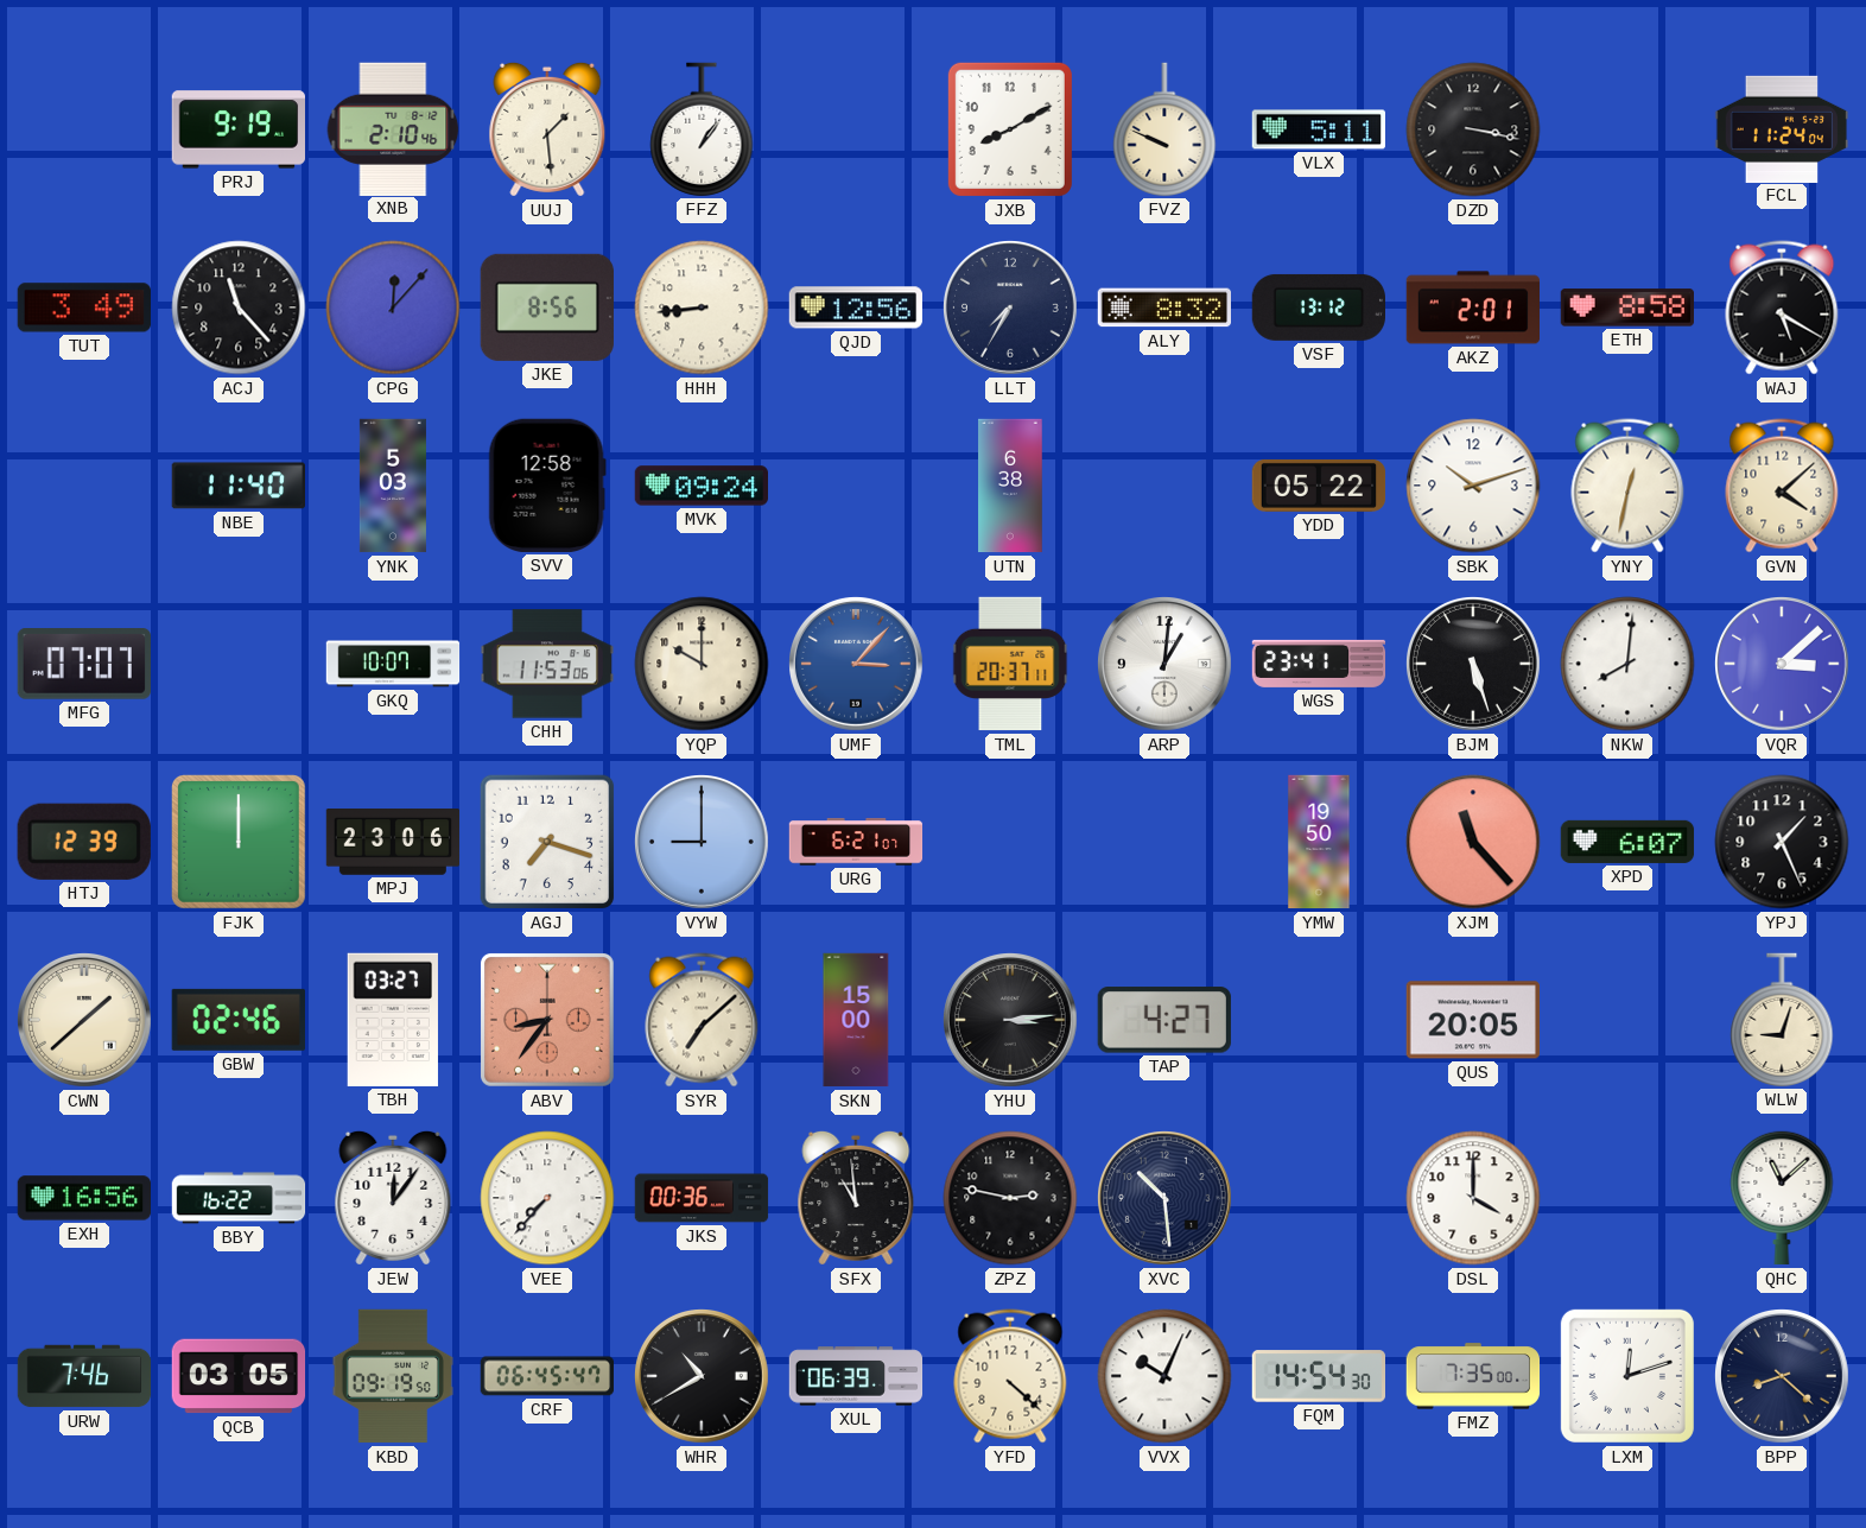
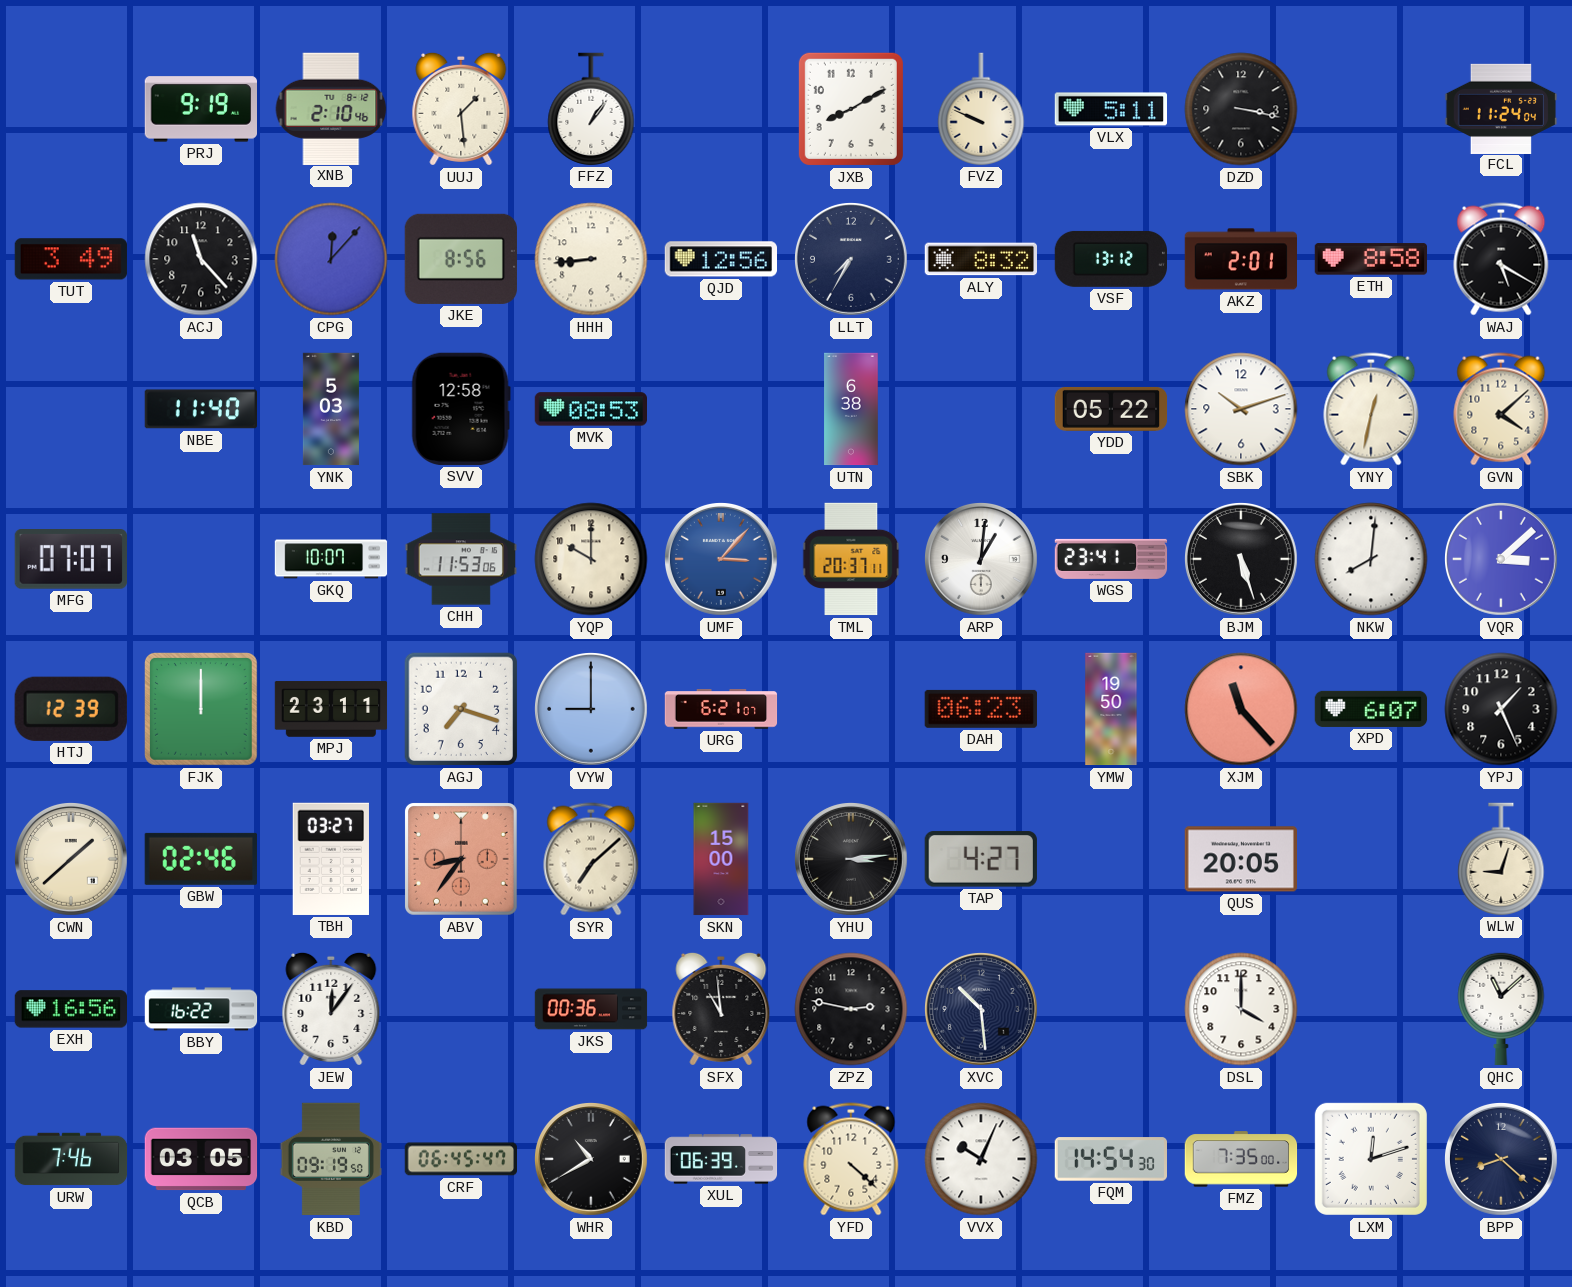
MVK: 09:24 -> 08:53 (591, 409)
MPJ: 23:06 -> 23:11 (331, 709)
DAH: none -> 06:23 (981, 709)
VEE: 7:37 -> none (547, 1198)
